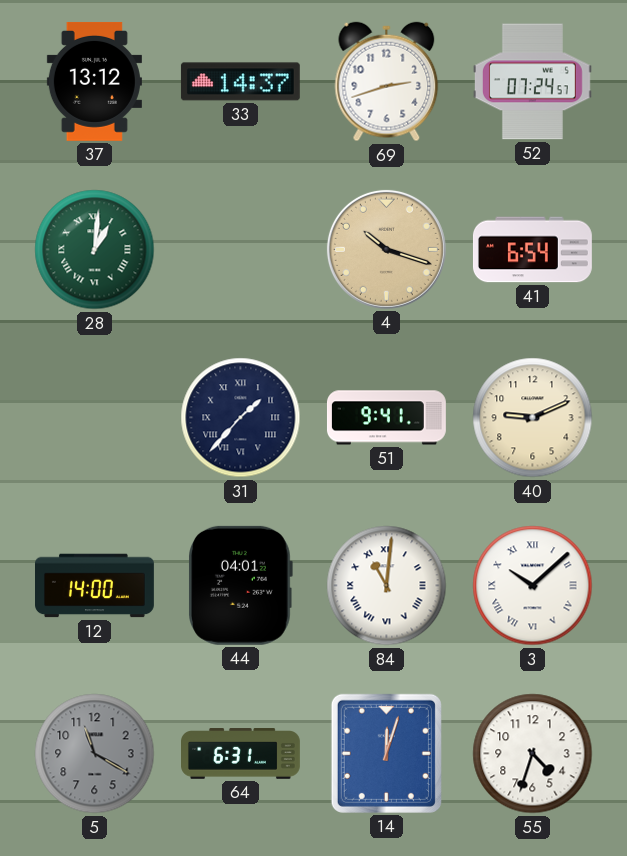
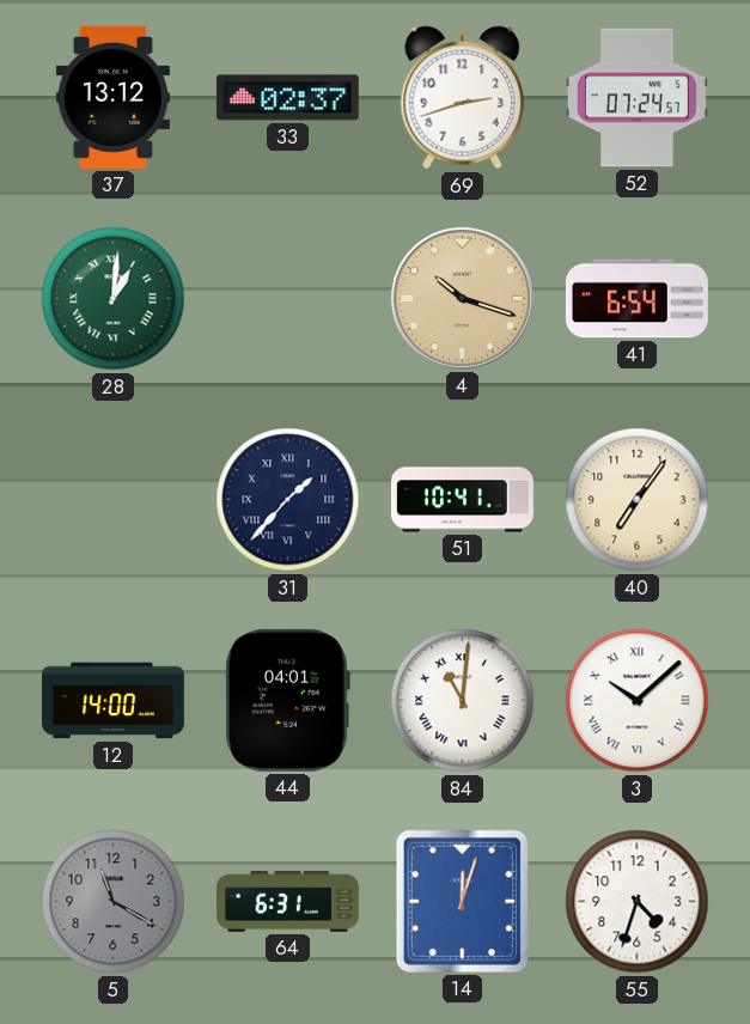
33: 14:37 -> 02:37 (287, 98)
51: 9:41 -> 10:41 (462, 500)
40: 9:11 -> 7:06 (638, 500)
